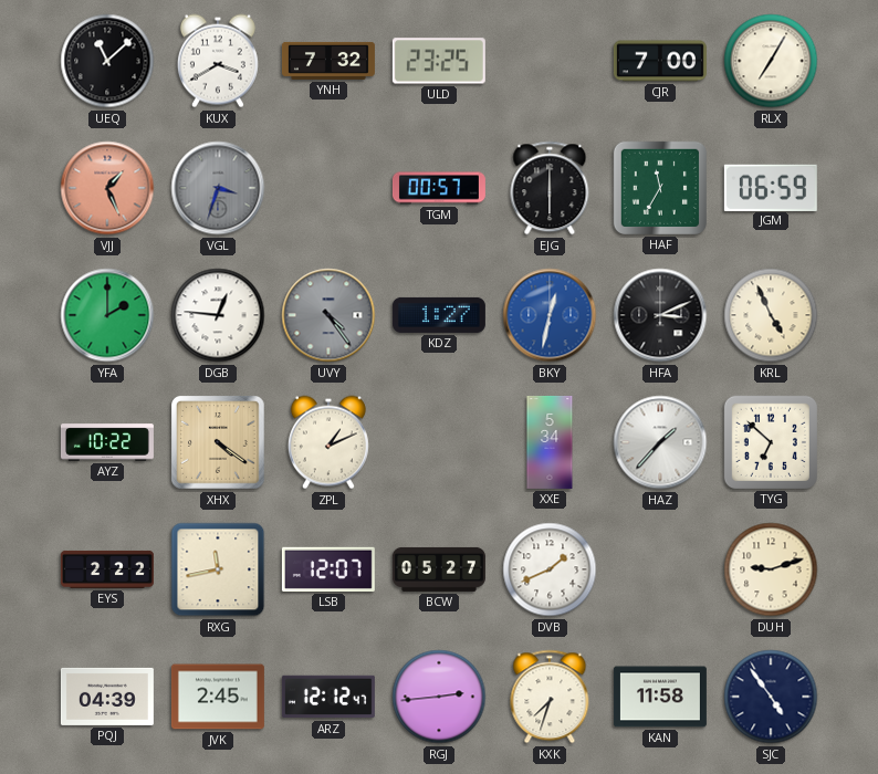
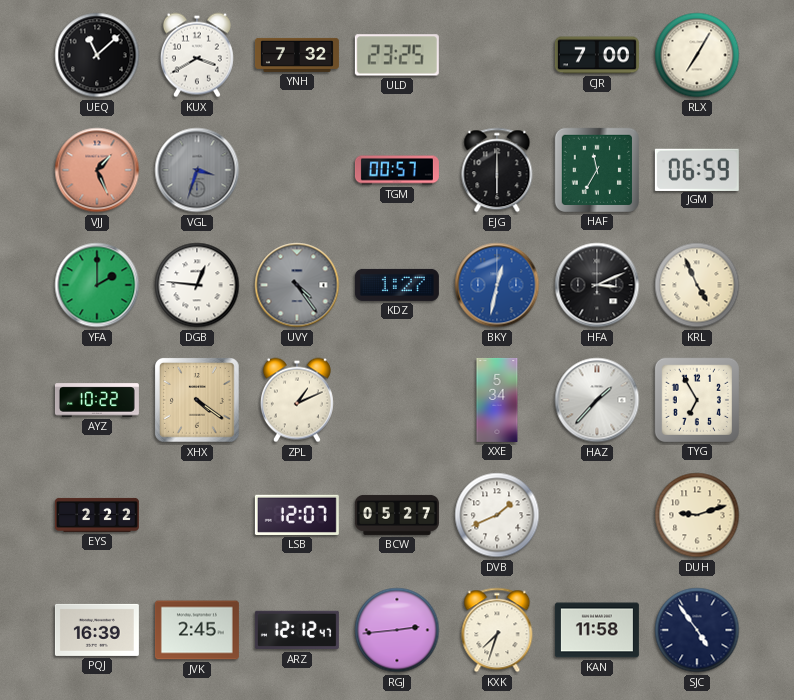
TYG: 6:52 -> 6:55 (697, 400)
RXG: 11:43 -> none (218, 569)
PQJ: 04:39 -> 16:39 (97, 630)
